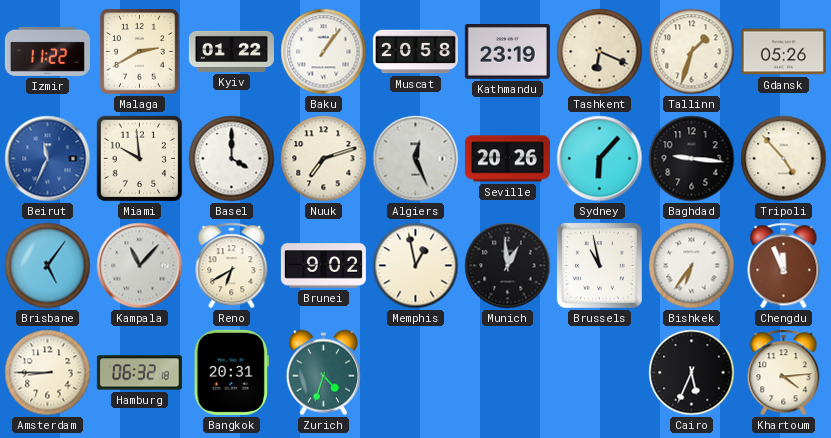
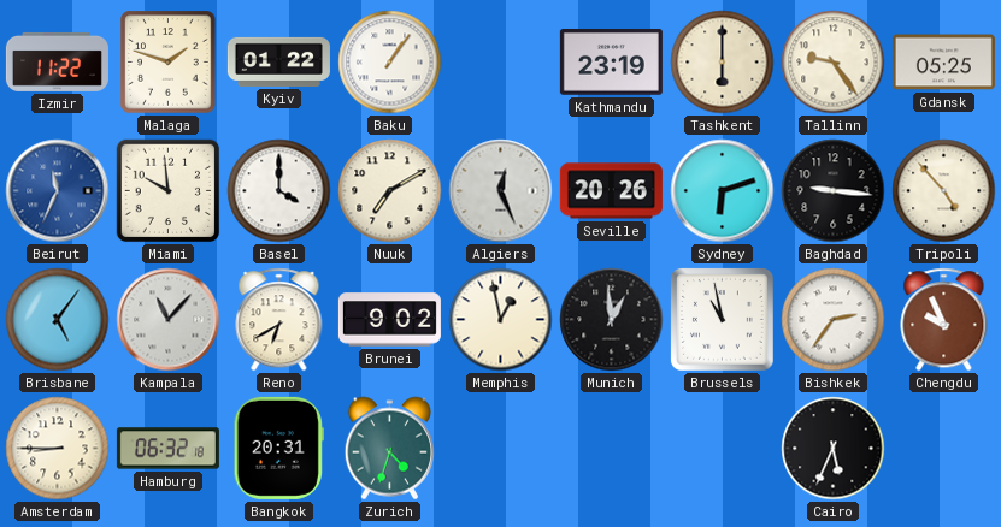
Malaga: 2:40 -> 1:48 (169, 63)
Muscat: 20:58 -> none (415, 52)
Tashkent: 6:19 -> 6:00 (723, 63)
Tallinn: 1:33 -> 9:24 (834, 63)
Gdansk: 05:26 -> 05:25 (943, 63)
Nuuk: 7:12 -> 7:10 (390, 191)
Sydney: 6:07 -> 6:12 (723, 191)
Bishkek: 6:36 -> 2:36 (834, 320)
Chengdu: 11:56 -> 9:56 (944, 320)
Khartoum: 4:14 -> none (784, 373)
